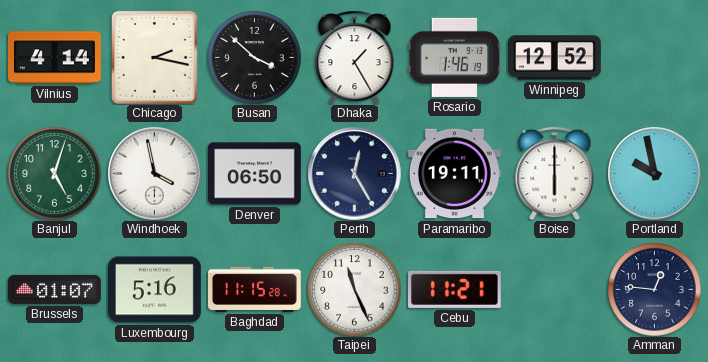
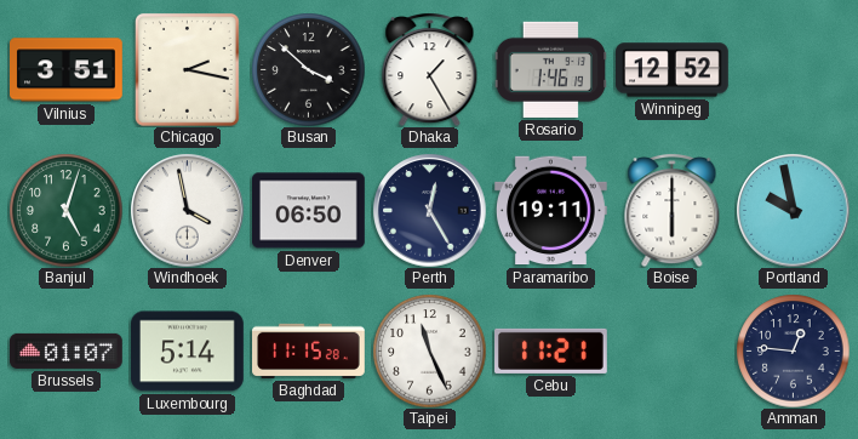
Vilnius: 4:14 -> 3:51 (67, 70)
Luxembourg: 5:16 -> 5:14 (188, 352)
